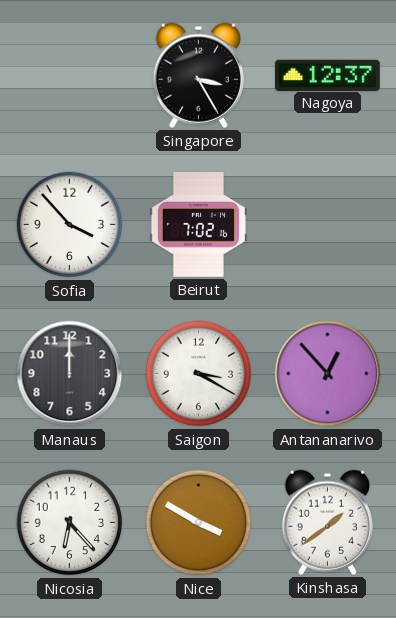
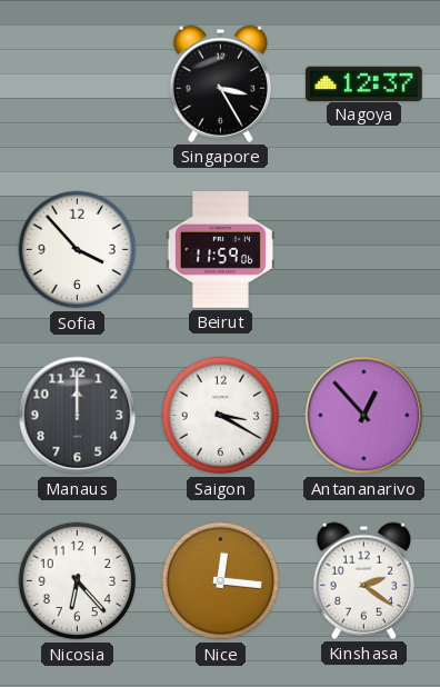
Beirut: 7:02 -> 11:59 (220, 250)
Nice: 3:50 -> 12:16 (221, 581)
Kinshasa: 1:39 -> 2:21 (363, 580)
